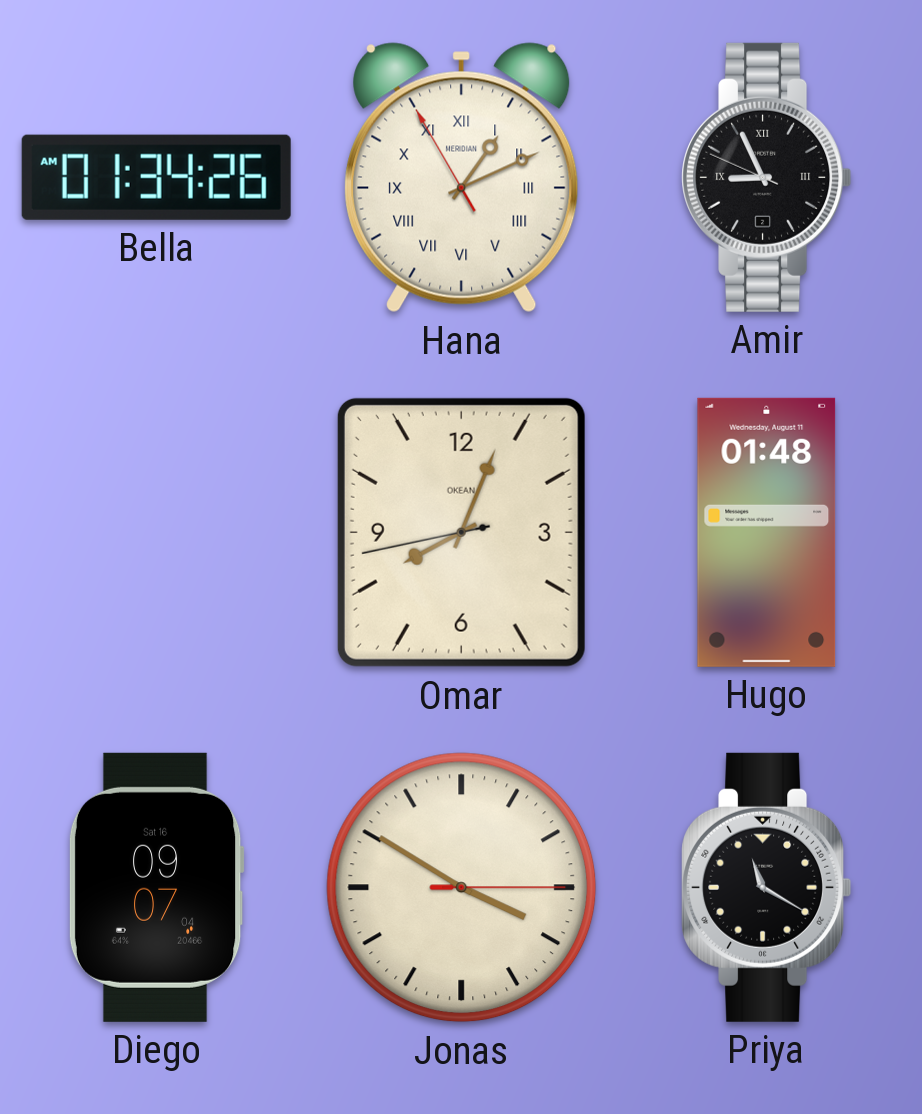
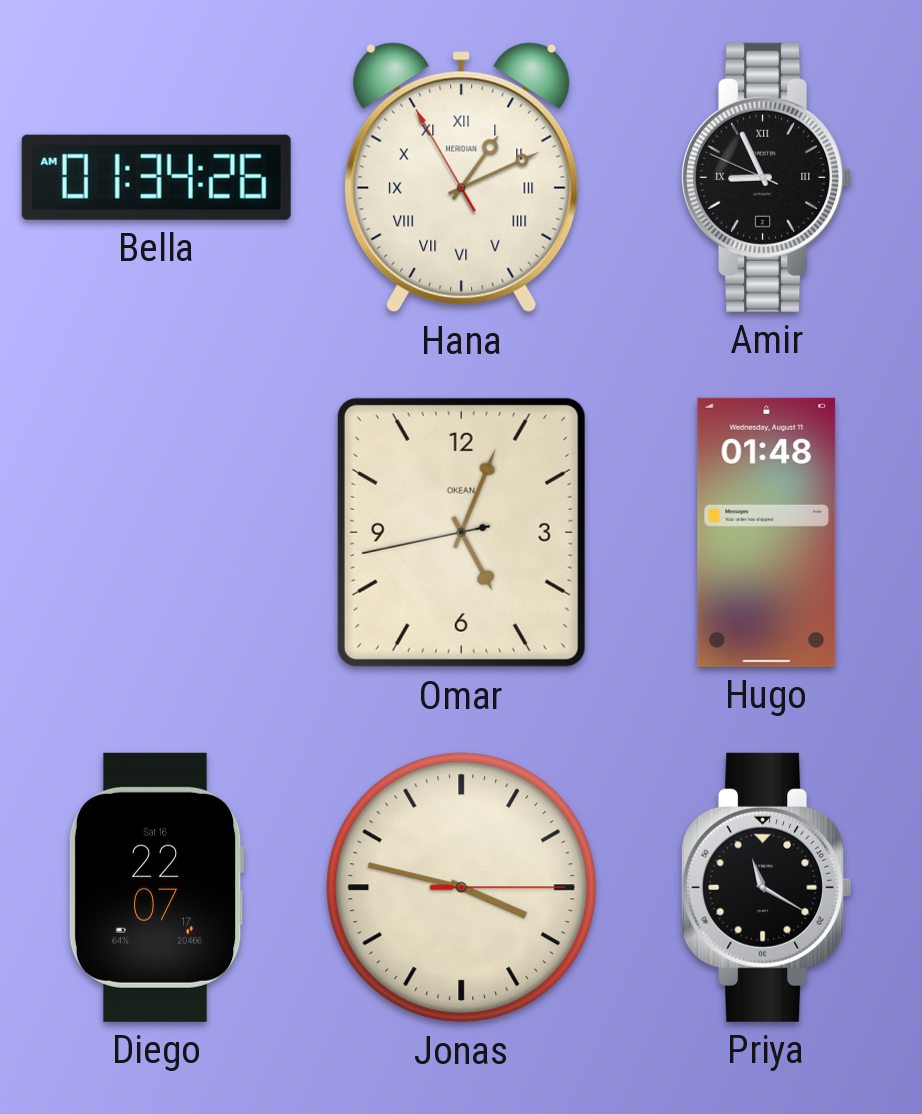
Omar: 8:03 -> 5:03 (461, 532)
Diego: 09:07 -> 22:07 (156, 887)
Jonas: 3:50 -> 3:47 (462, 888)
